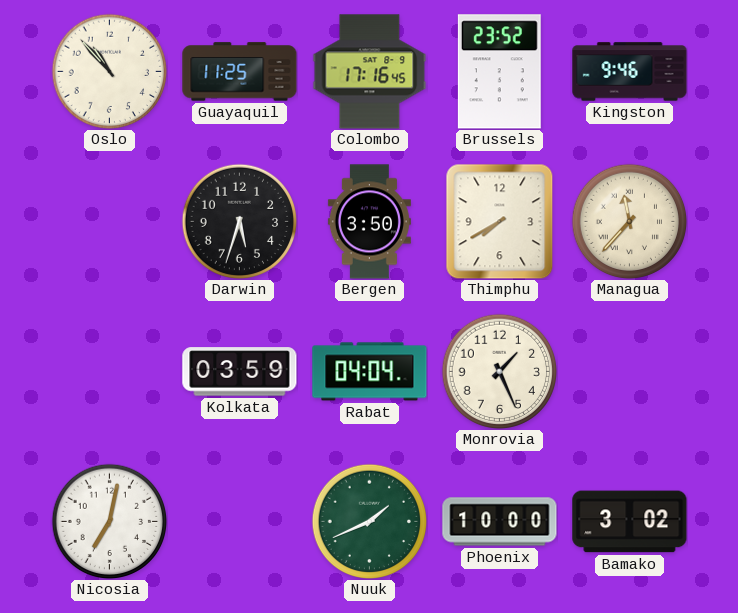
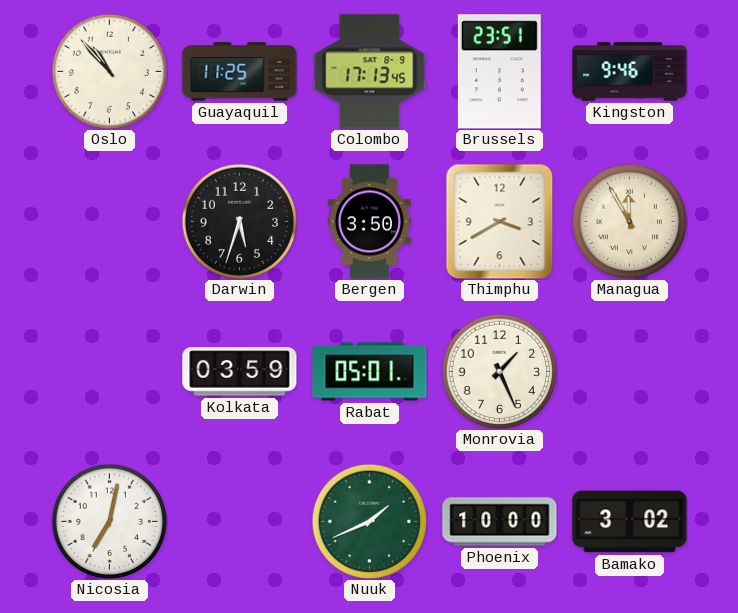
Colombo: 17:16 -> 17:13 (370, 72)
Brussels: 23:52 -> 23:51 (499, 72)
Thimphu: 7:40 -> 3:40 (500, 221)
Managua: 11:37 -> 11:55 (629, 221)
Rabat: 04:04 -> 05:01 (370, 372)
